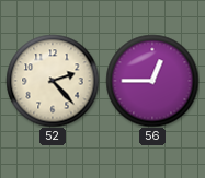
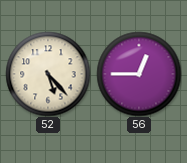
52: 2:23 -> 5:23 (48, 74)
